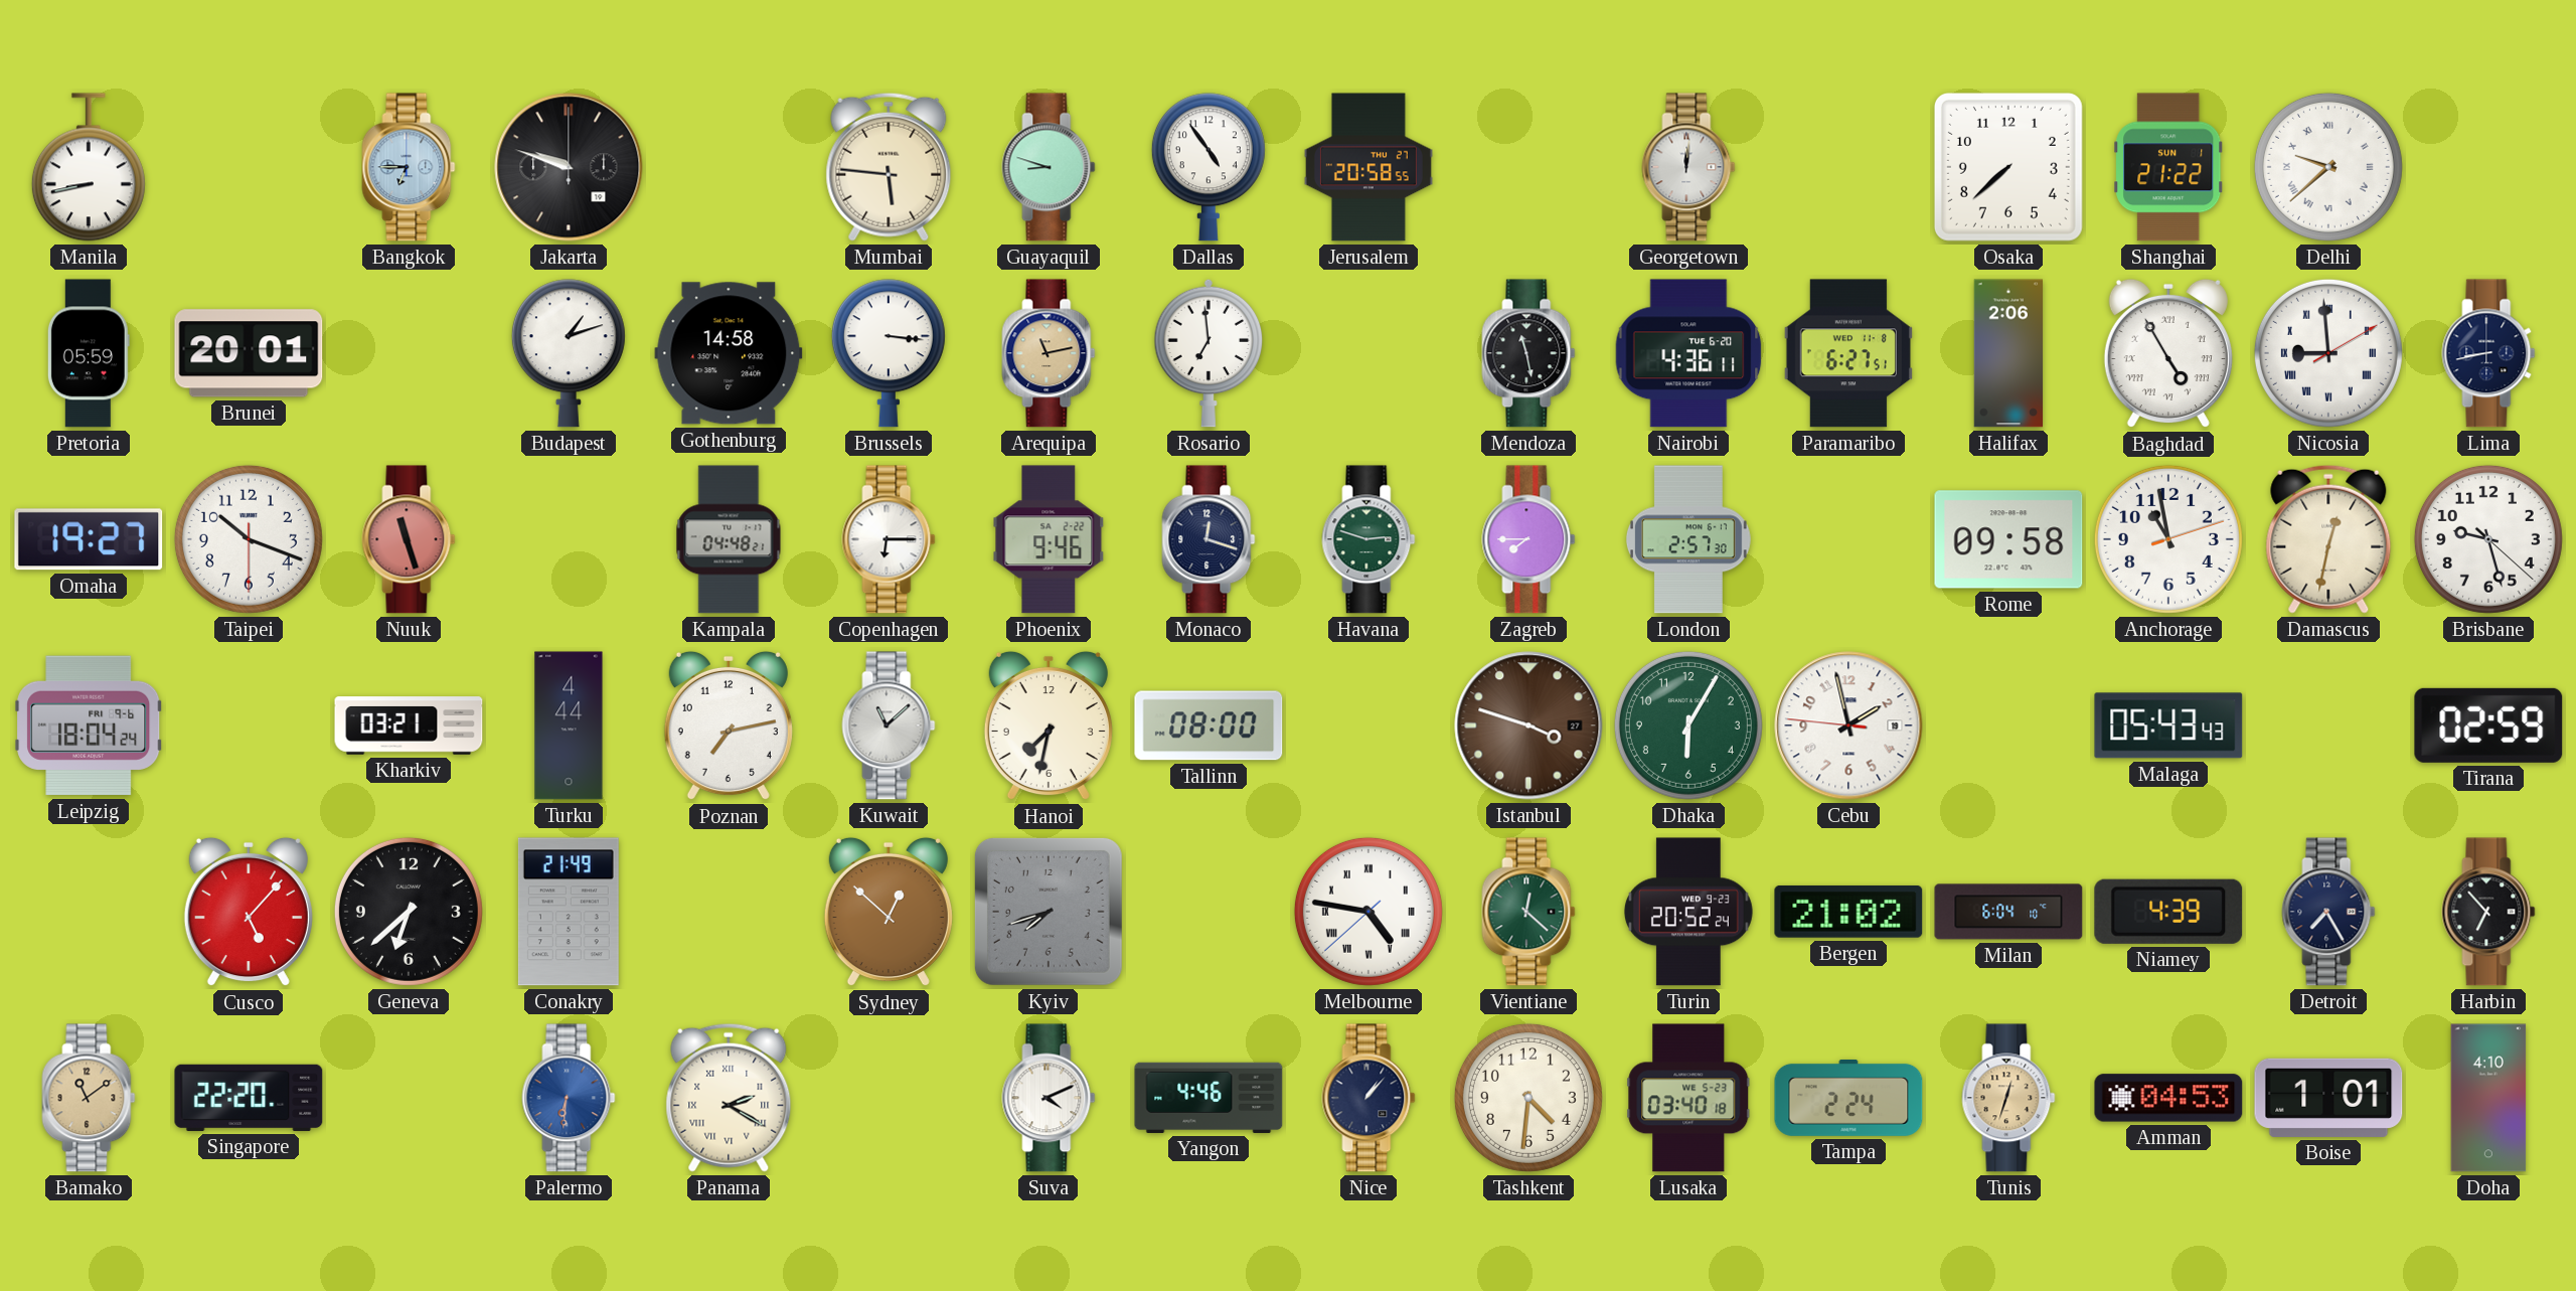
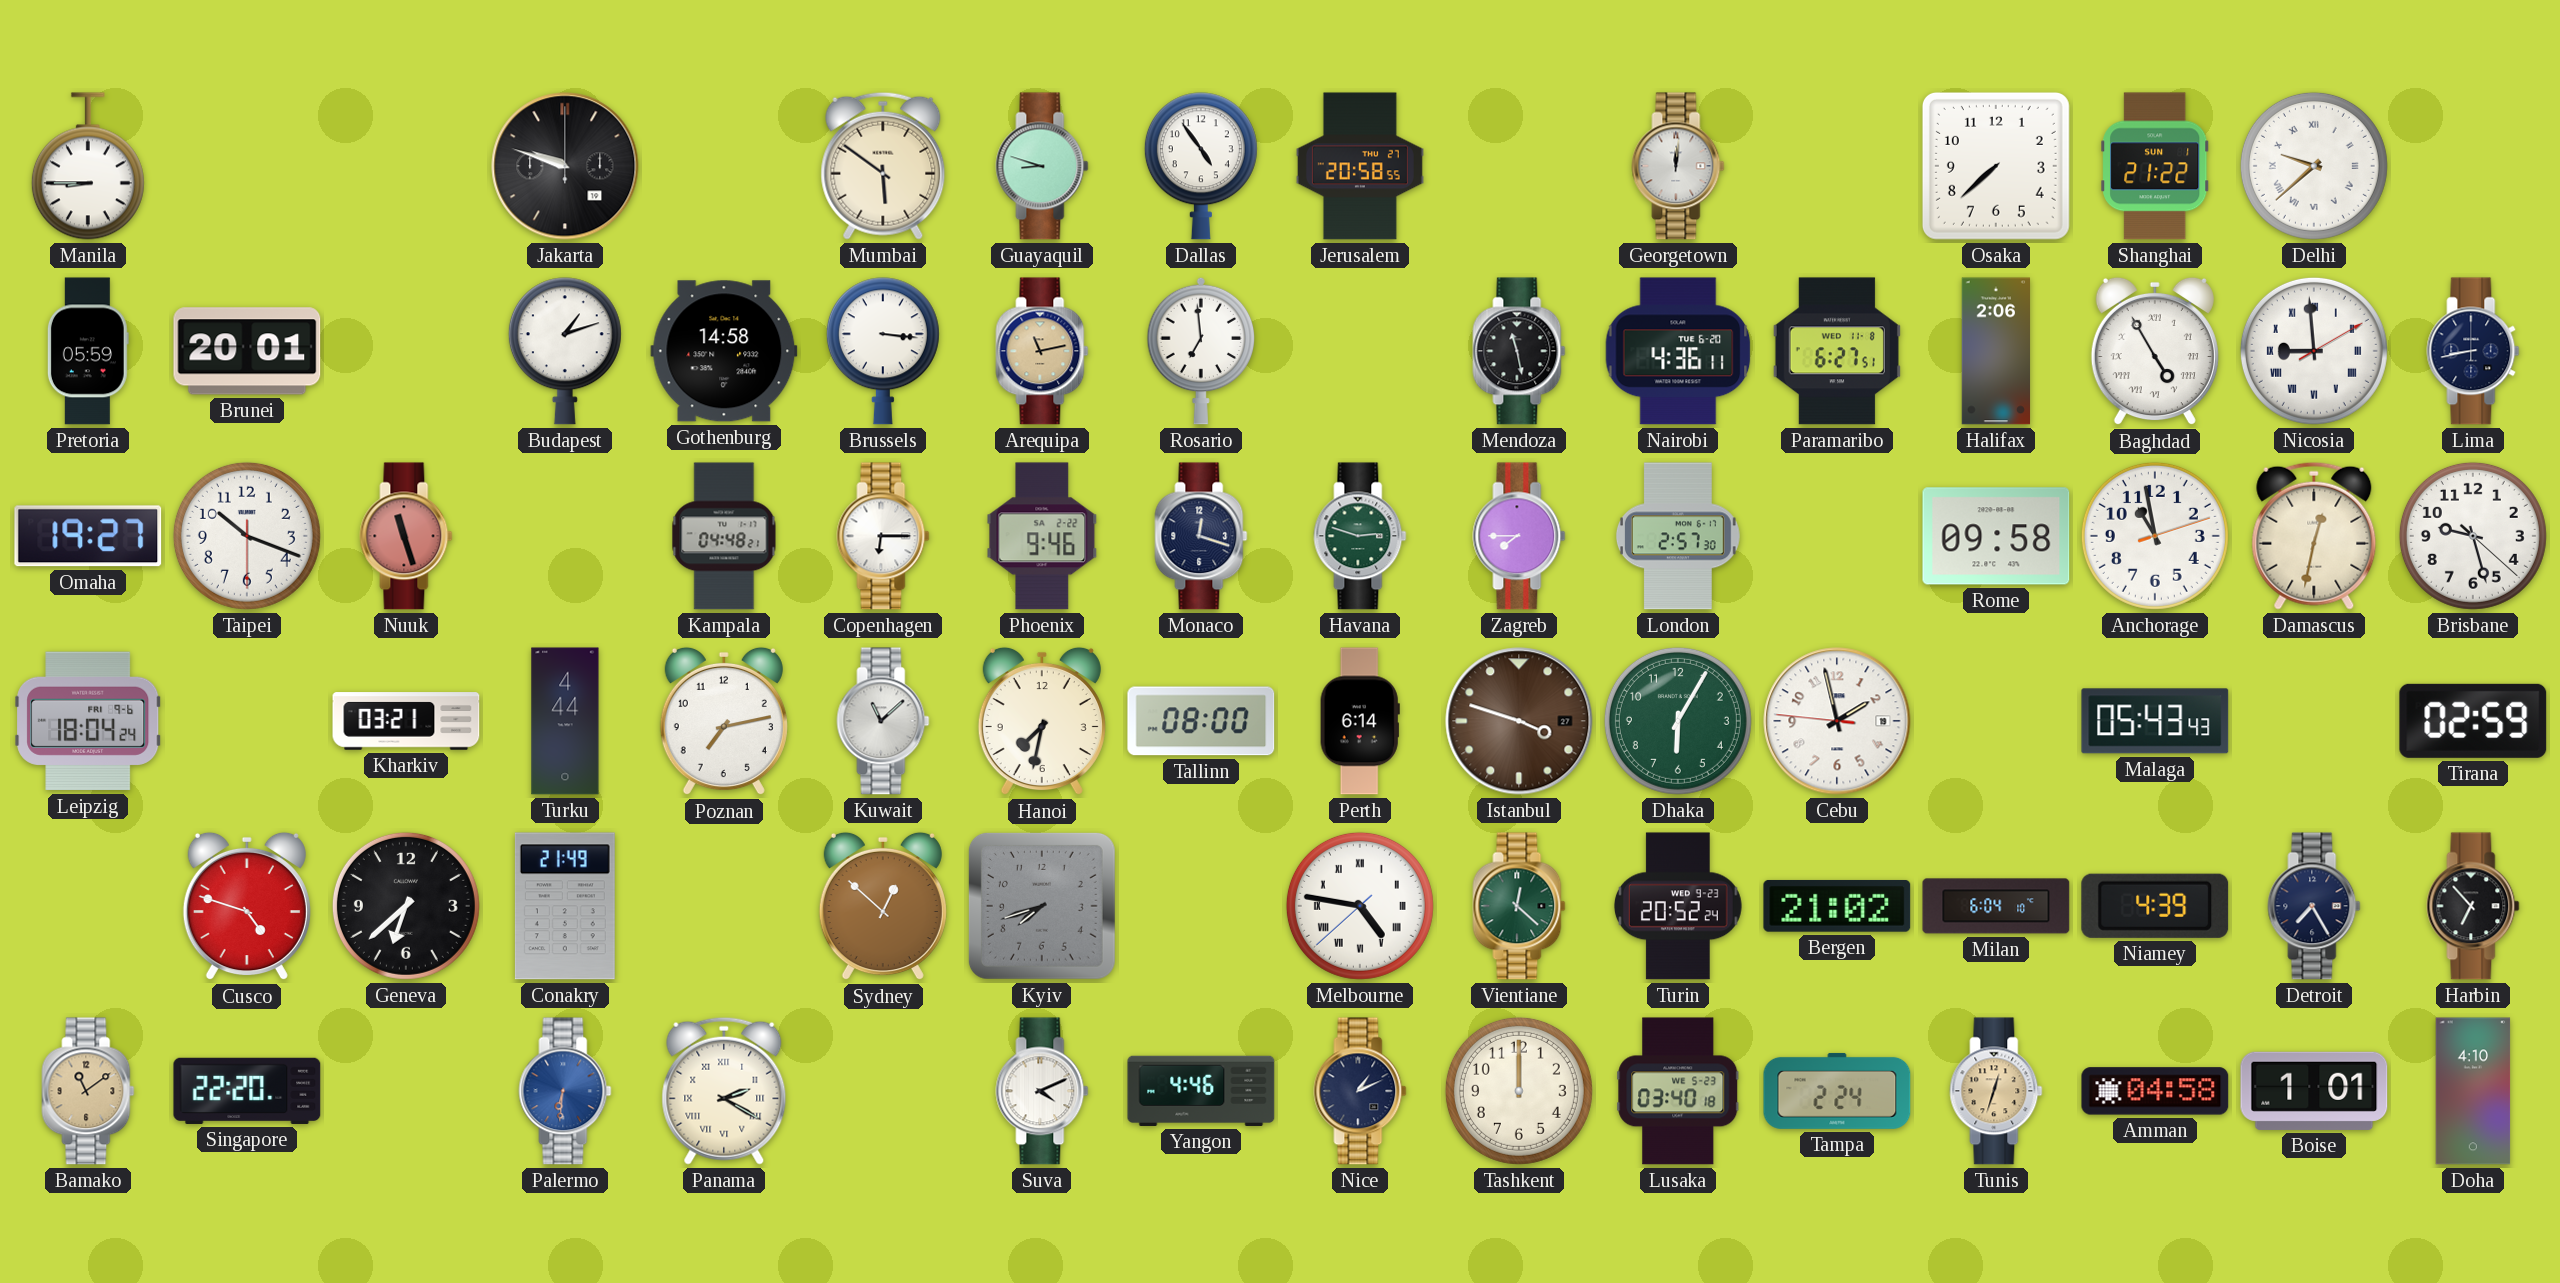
Manila: 8:43 -> 8:45 (88, 166)
Bangkok: 6:45 -> none (409, 167)
Mumbai: 5:46 -> 5:51 (883, 166)
Perth: none -> 6:14 (1360, 721)
Cusco: 5:07 -> 4:48 (247, 906)
Nice: 1:07 -> 1:11 (1360, 1091)
Tashkent: 4:31 -> 12:00 (1519, 1091)
Amman: 04:53 -> 04:58 (2155, 1091)
